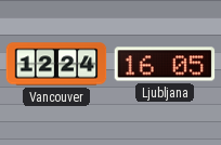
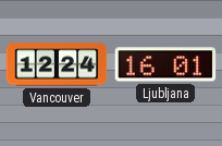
Ljubljana: 16:05 -> 16:01 (165, 64)
